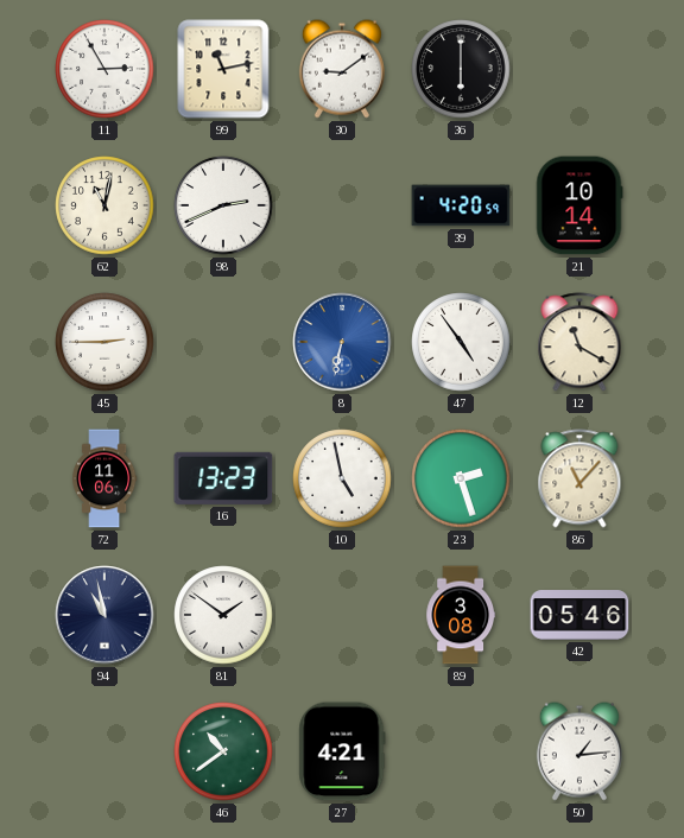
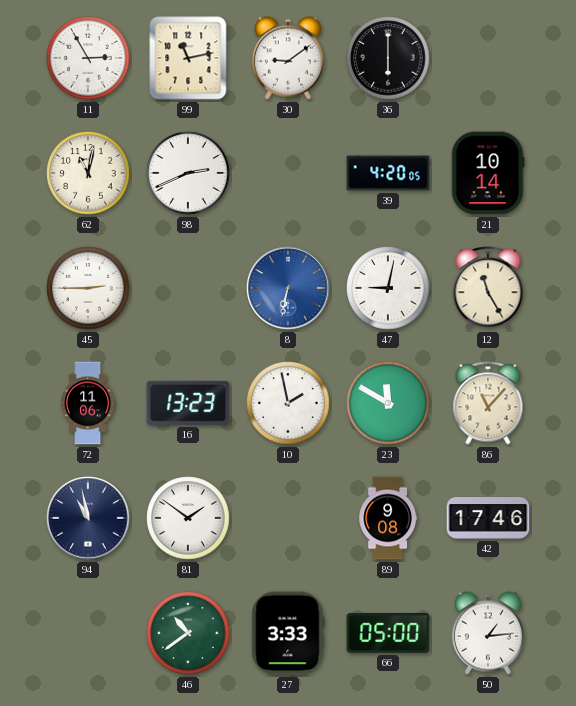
39: 4:20:59 -> 4:20:05 (388, 173)
47: 4:54 -> 9:02 (388, 288)
12: 11:20 -> 11:25 (488, 288)
10: 4:58 -> 1:58 (288, 403)
23: 2:27 -> 11:50 (388, 403)
89: 3:08 -> 9:08 (387, 518)
42: 05:46 -> 17:46 (488, 518)
27: 4:21 -> 3:33 (288, 633)
66: none -> 05:00 (388, 633)
